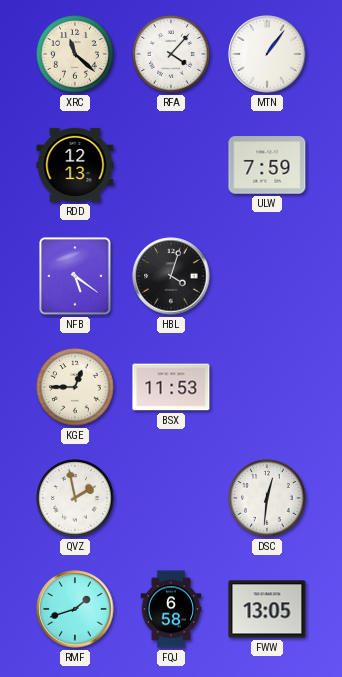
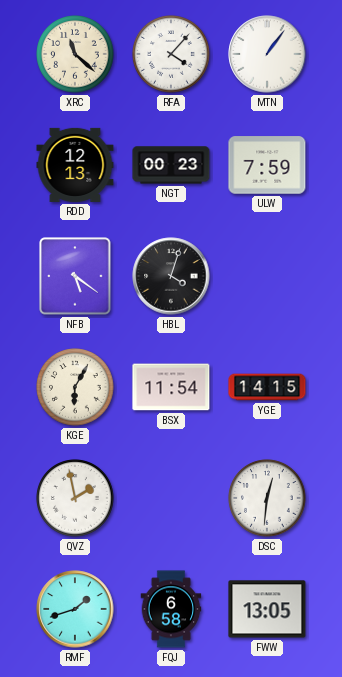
NGT: none -> 00:23 (171, 165)
KGE: 12:45 -> 6:05 (75, 387)
BSX: 11:53 -> 11:54 (171, 387)
YGE: none -> 14:15 (267, 387)
